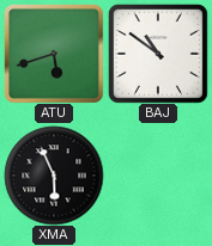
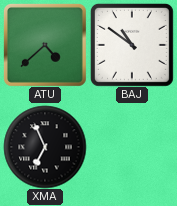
ATU: 5:42 -> 4:38 (45, 45)
XMA: 5:56 -> 6:56 (45, 147)
